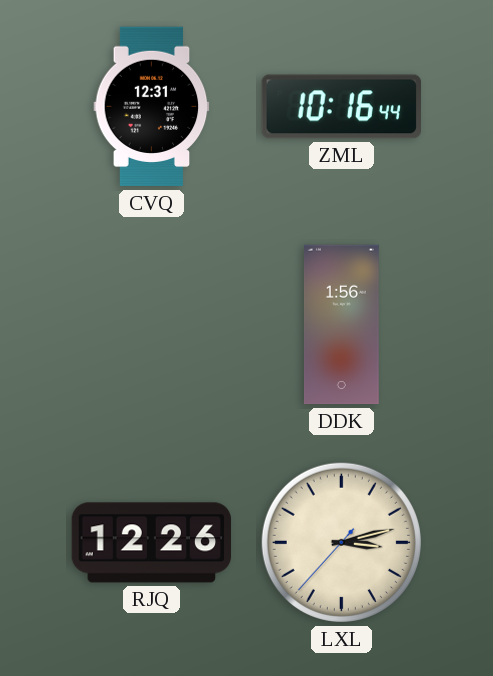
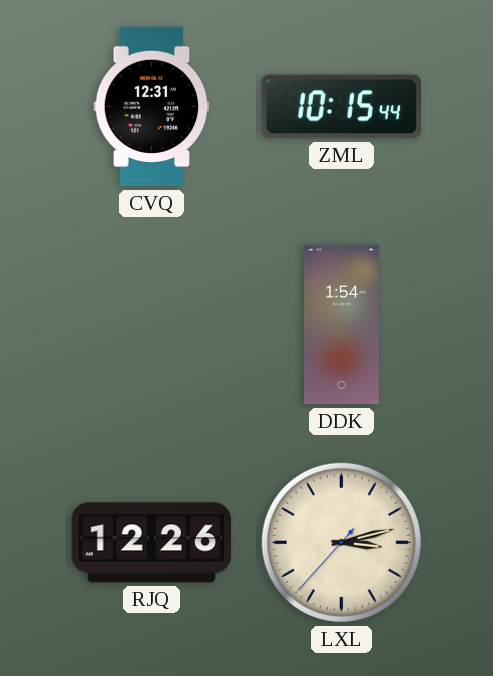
ZML: 10:16 -> 10:15 (341, 107)
DDK: 1:56 -> 1:54 (341, 325)
